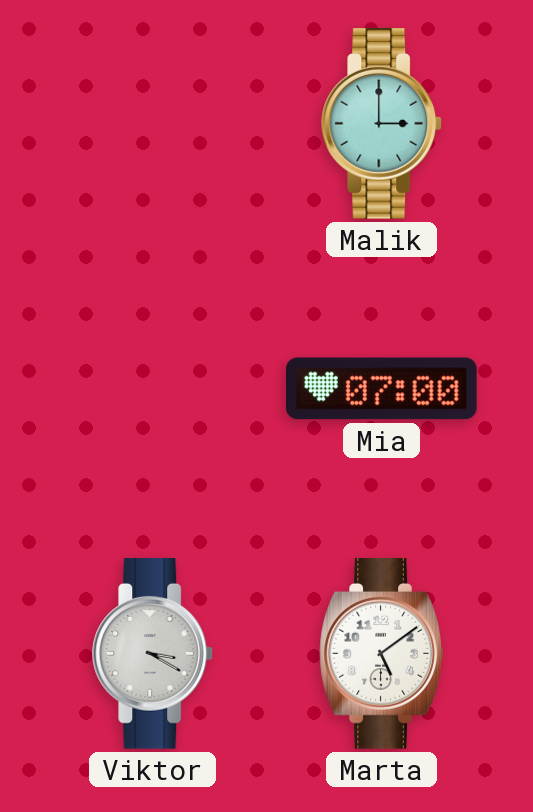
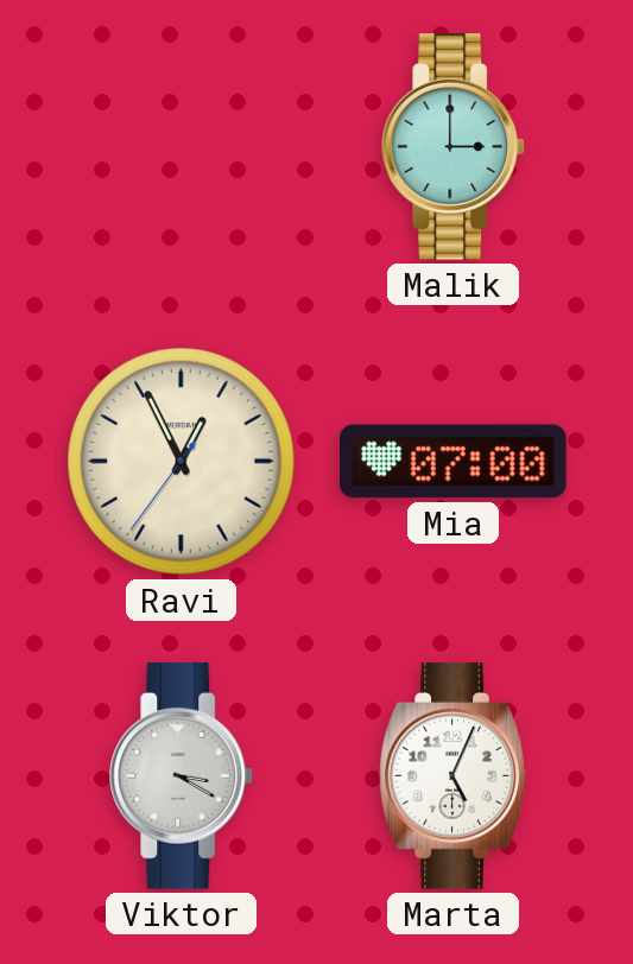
Ravi: none -> 12:55 (182, 462)
Marta: 5:09 -> 5:04 (454, 776)
